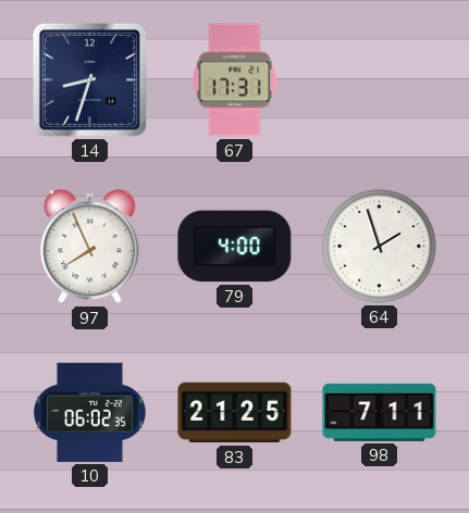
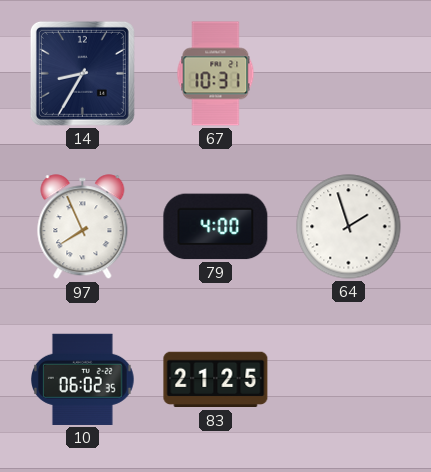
14: 8:33 -> 8:35 (82, 73)
67: 17:31 -> 10:31 (216, 74)
98: 7:11 -> none (380, 412)
